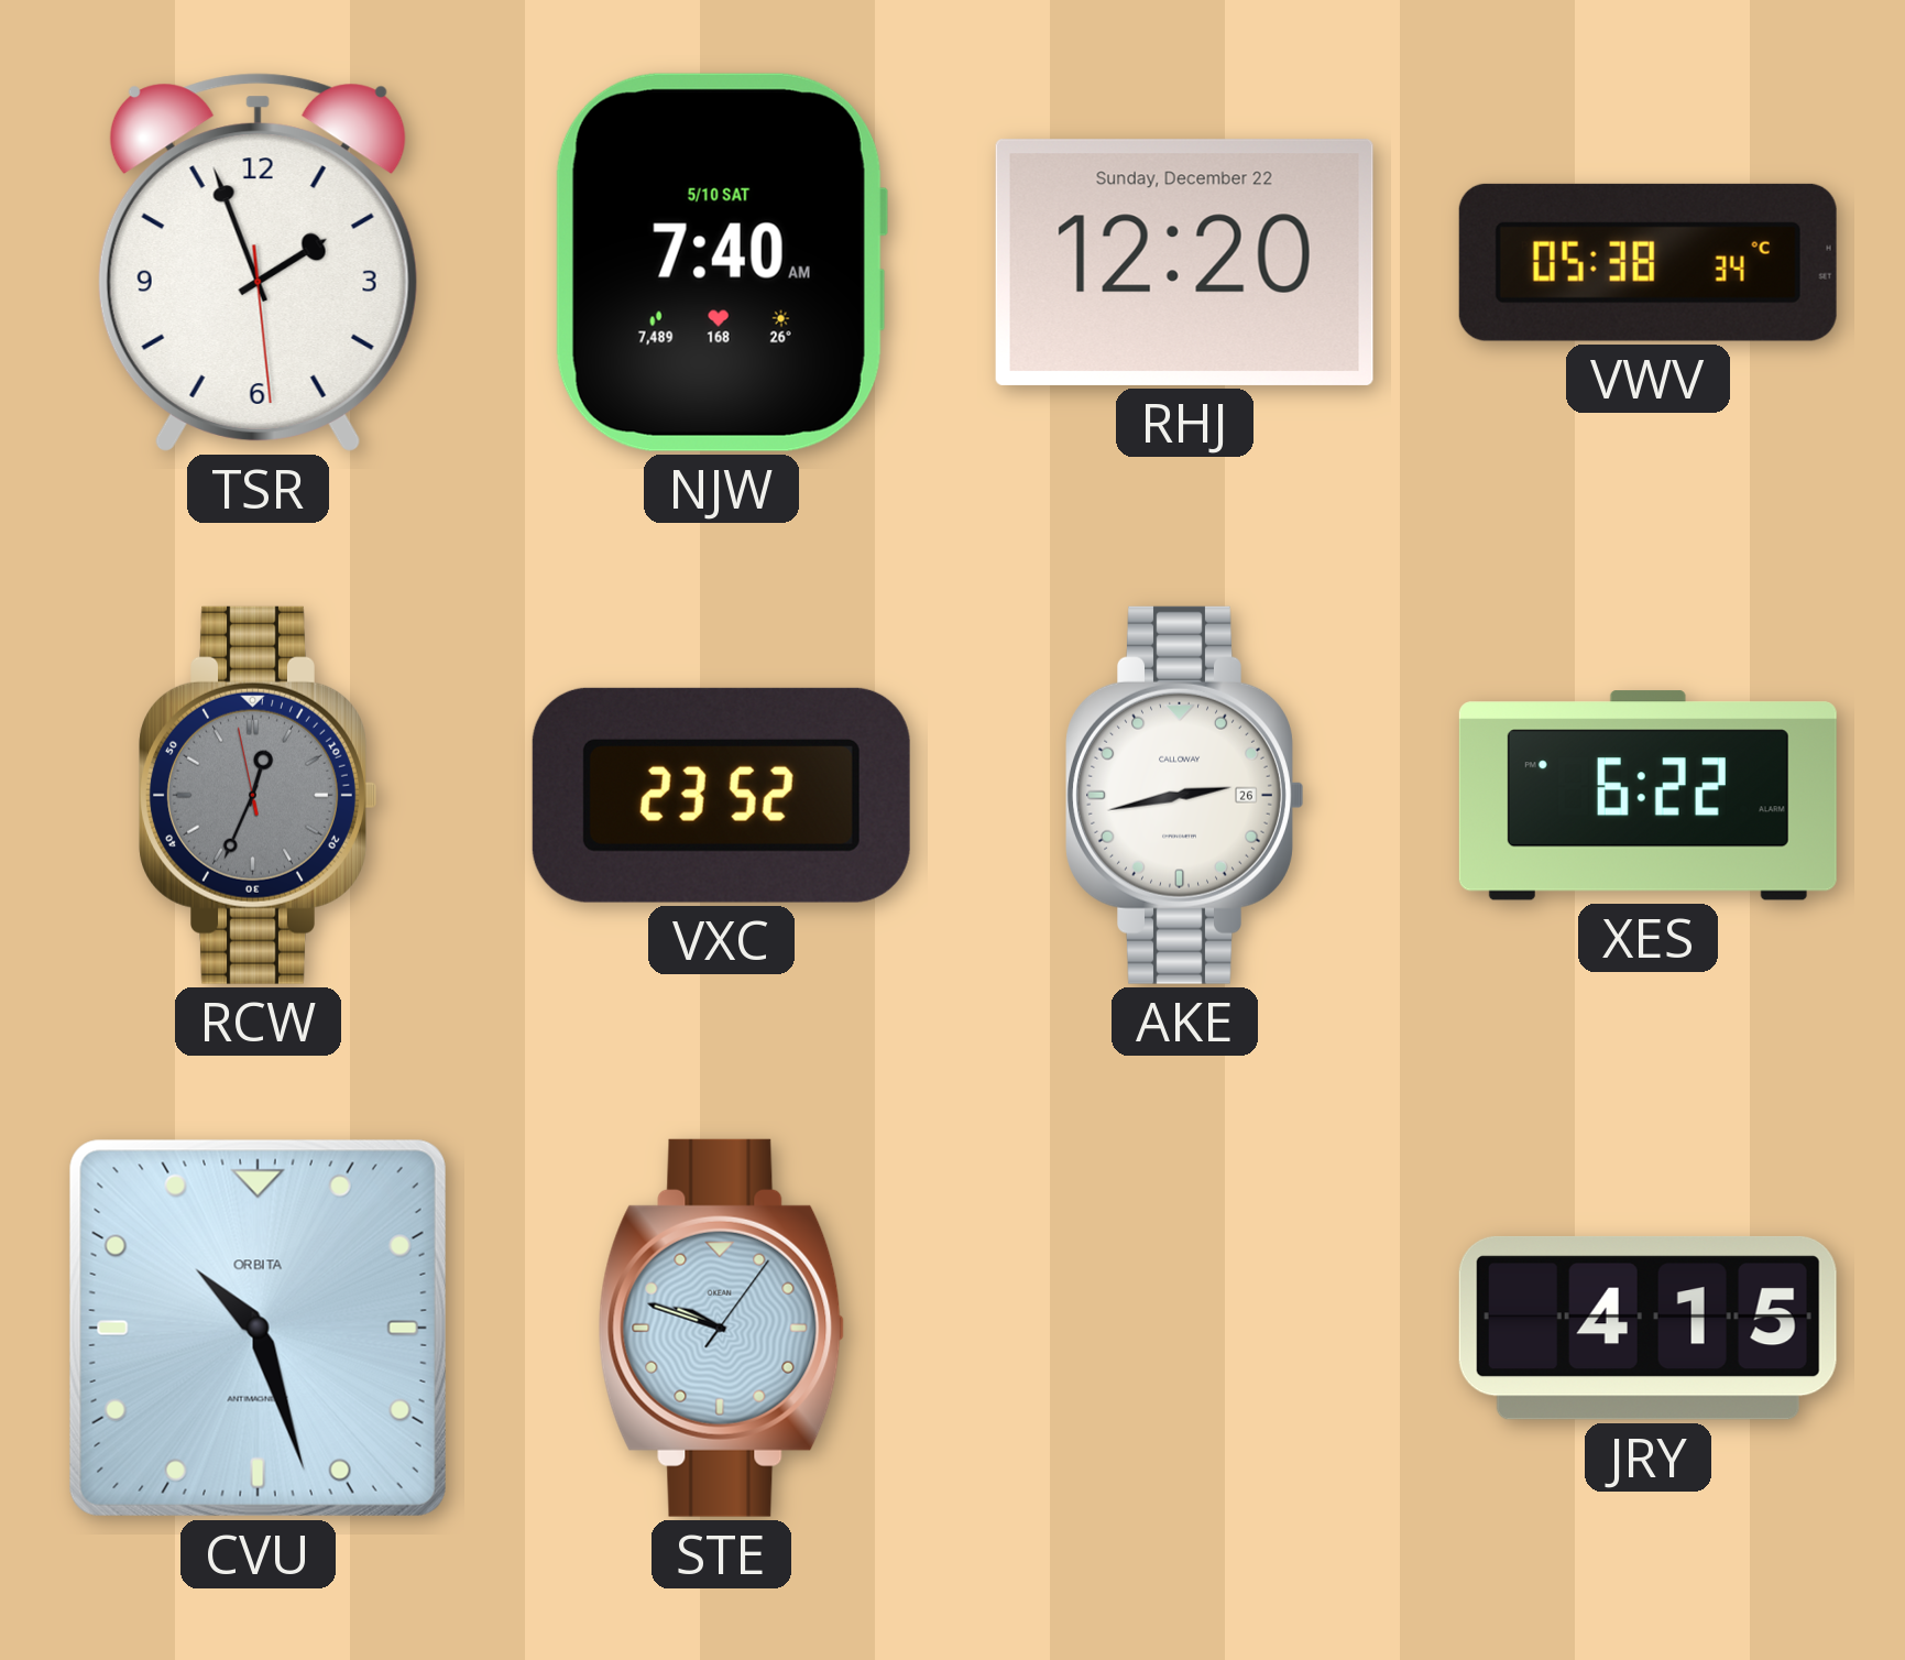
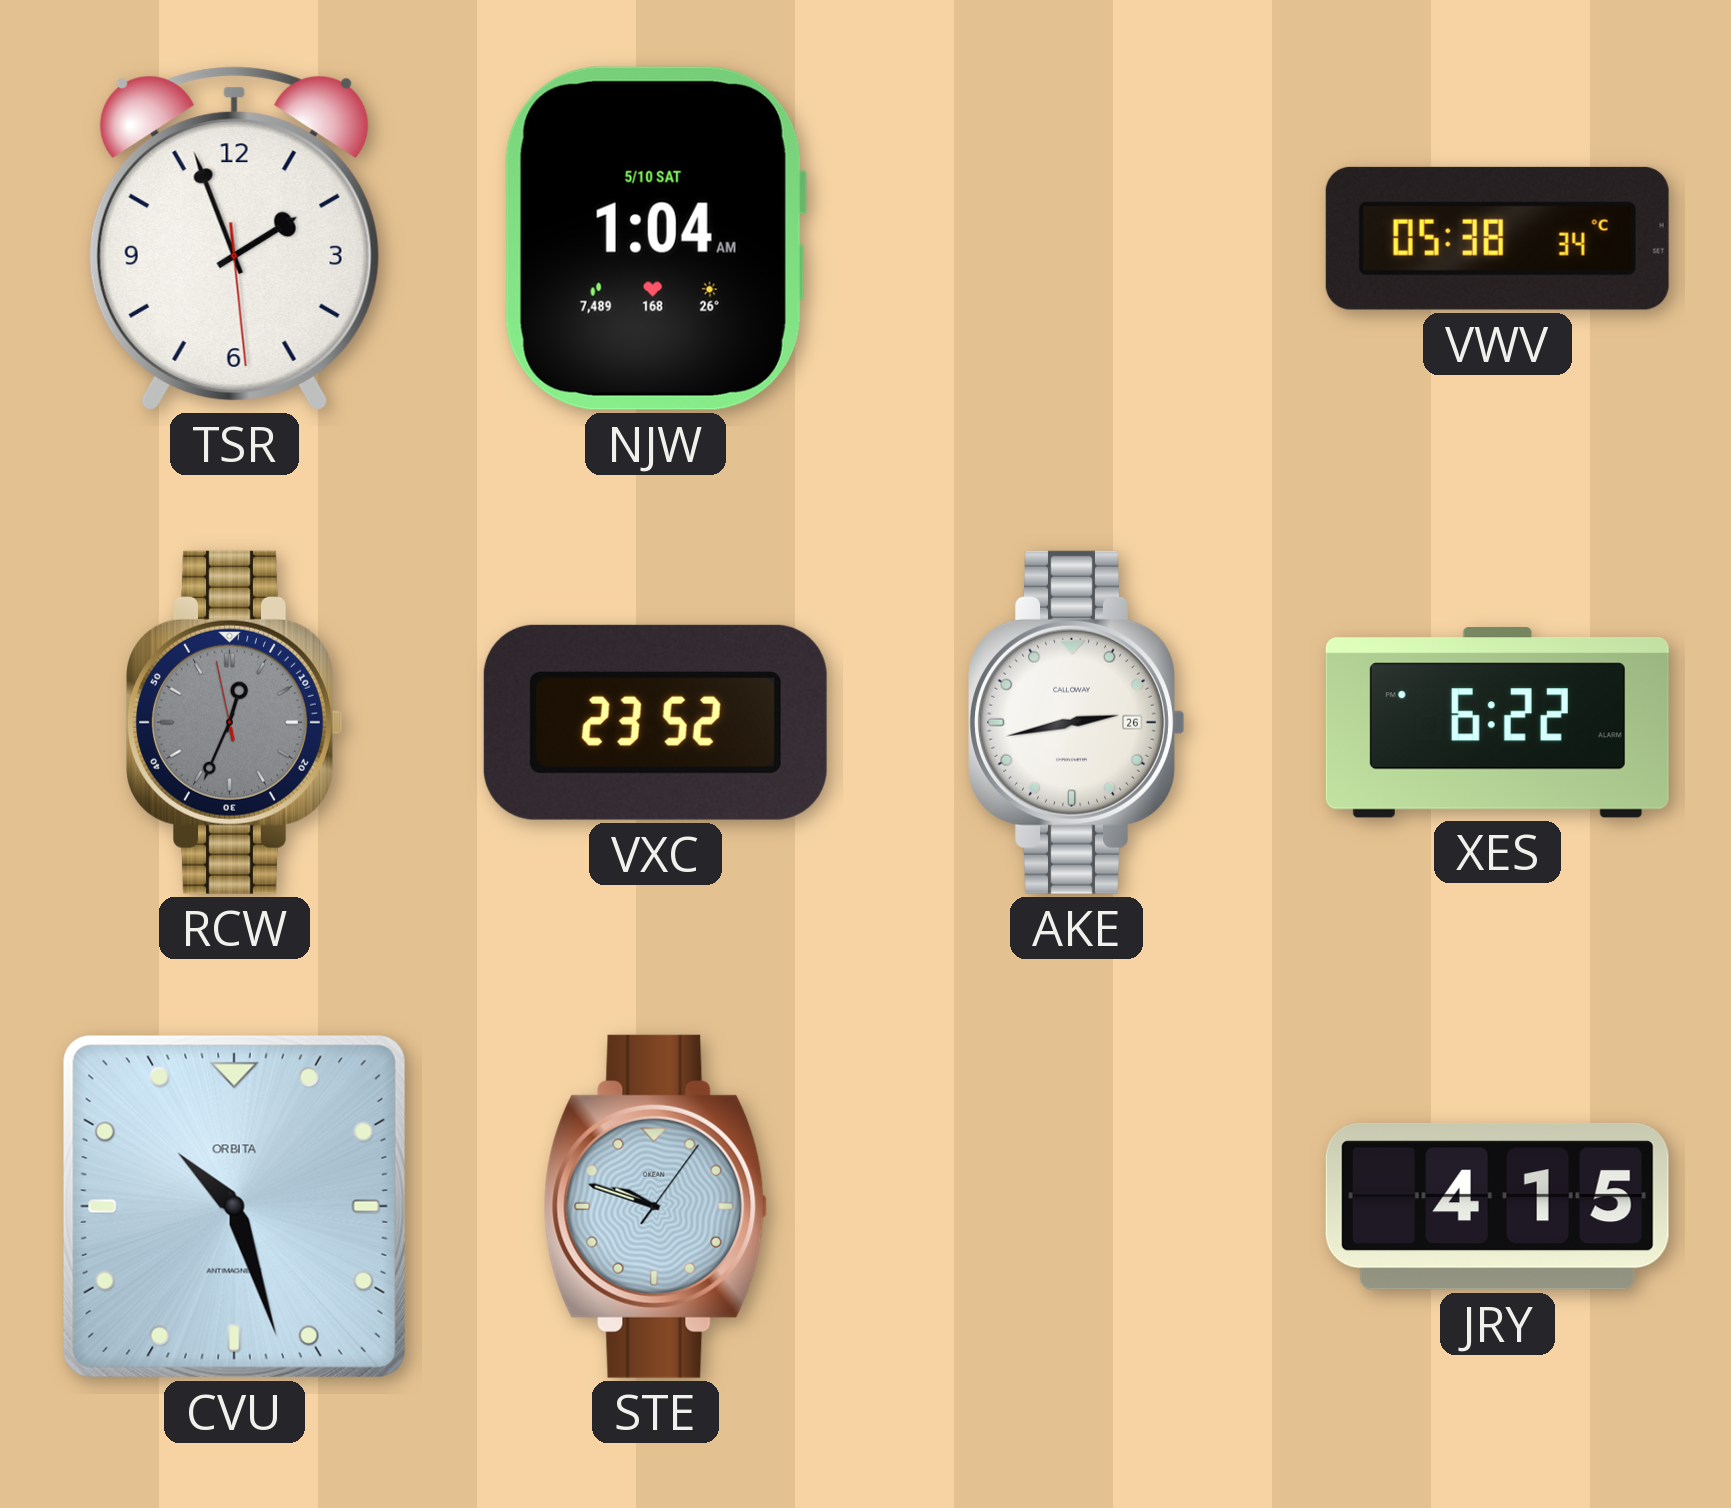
NJW: 7:40 -> 1:04 (655, 238)
RHJ: 12:20 -> none (1184, 262)
